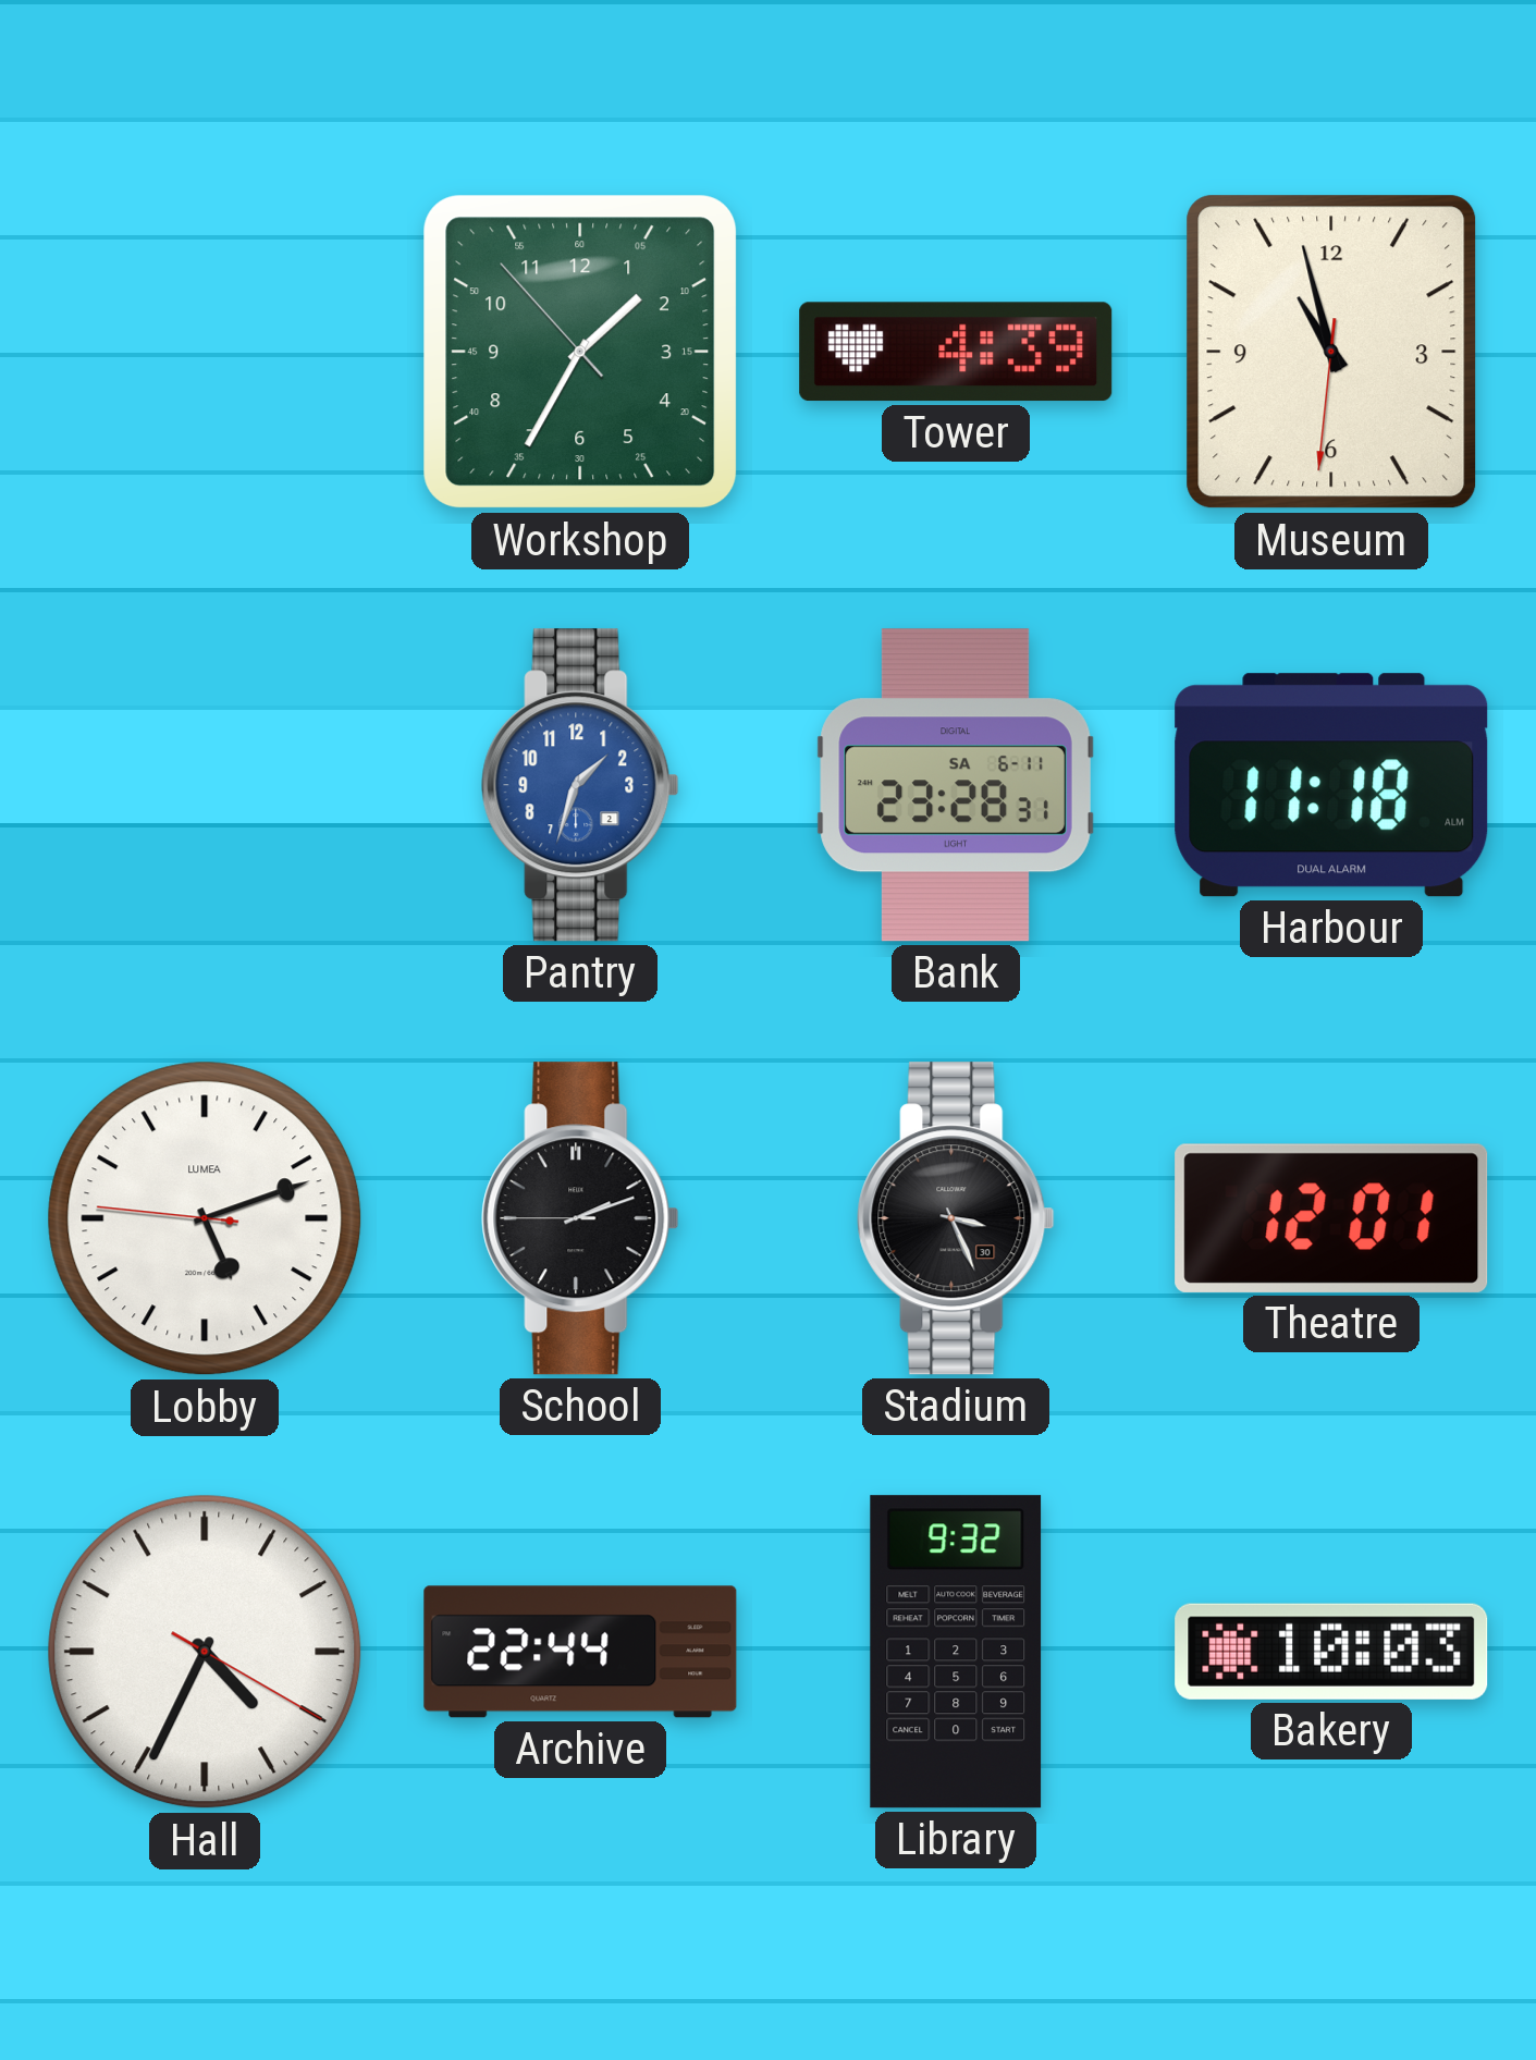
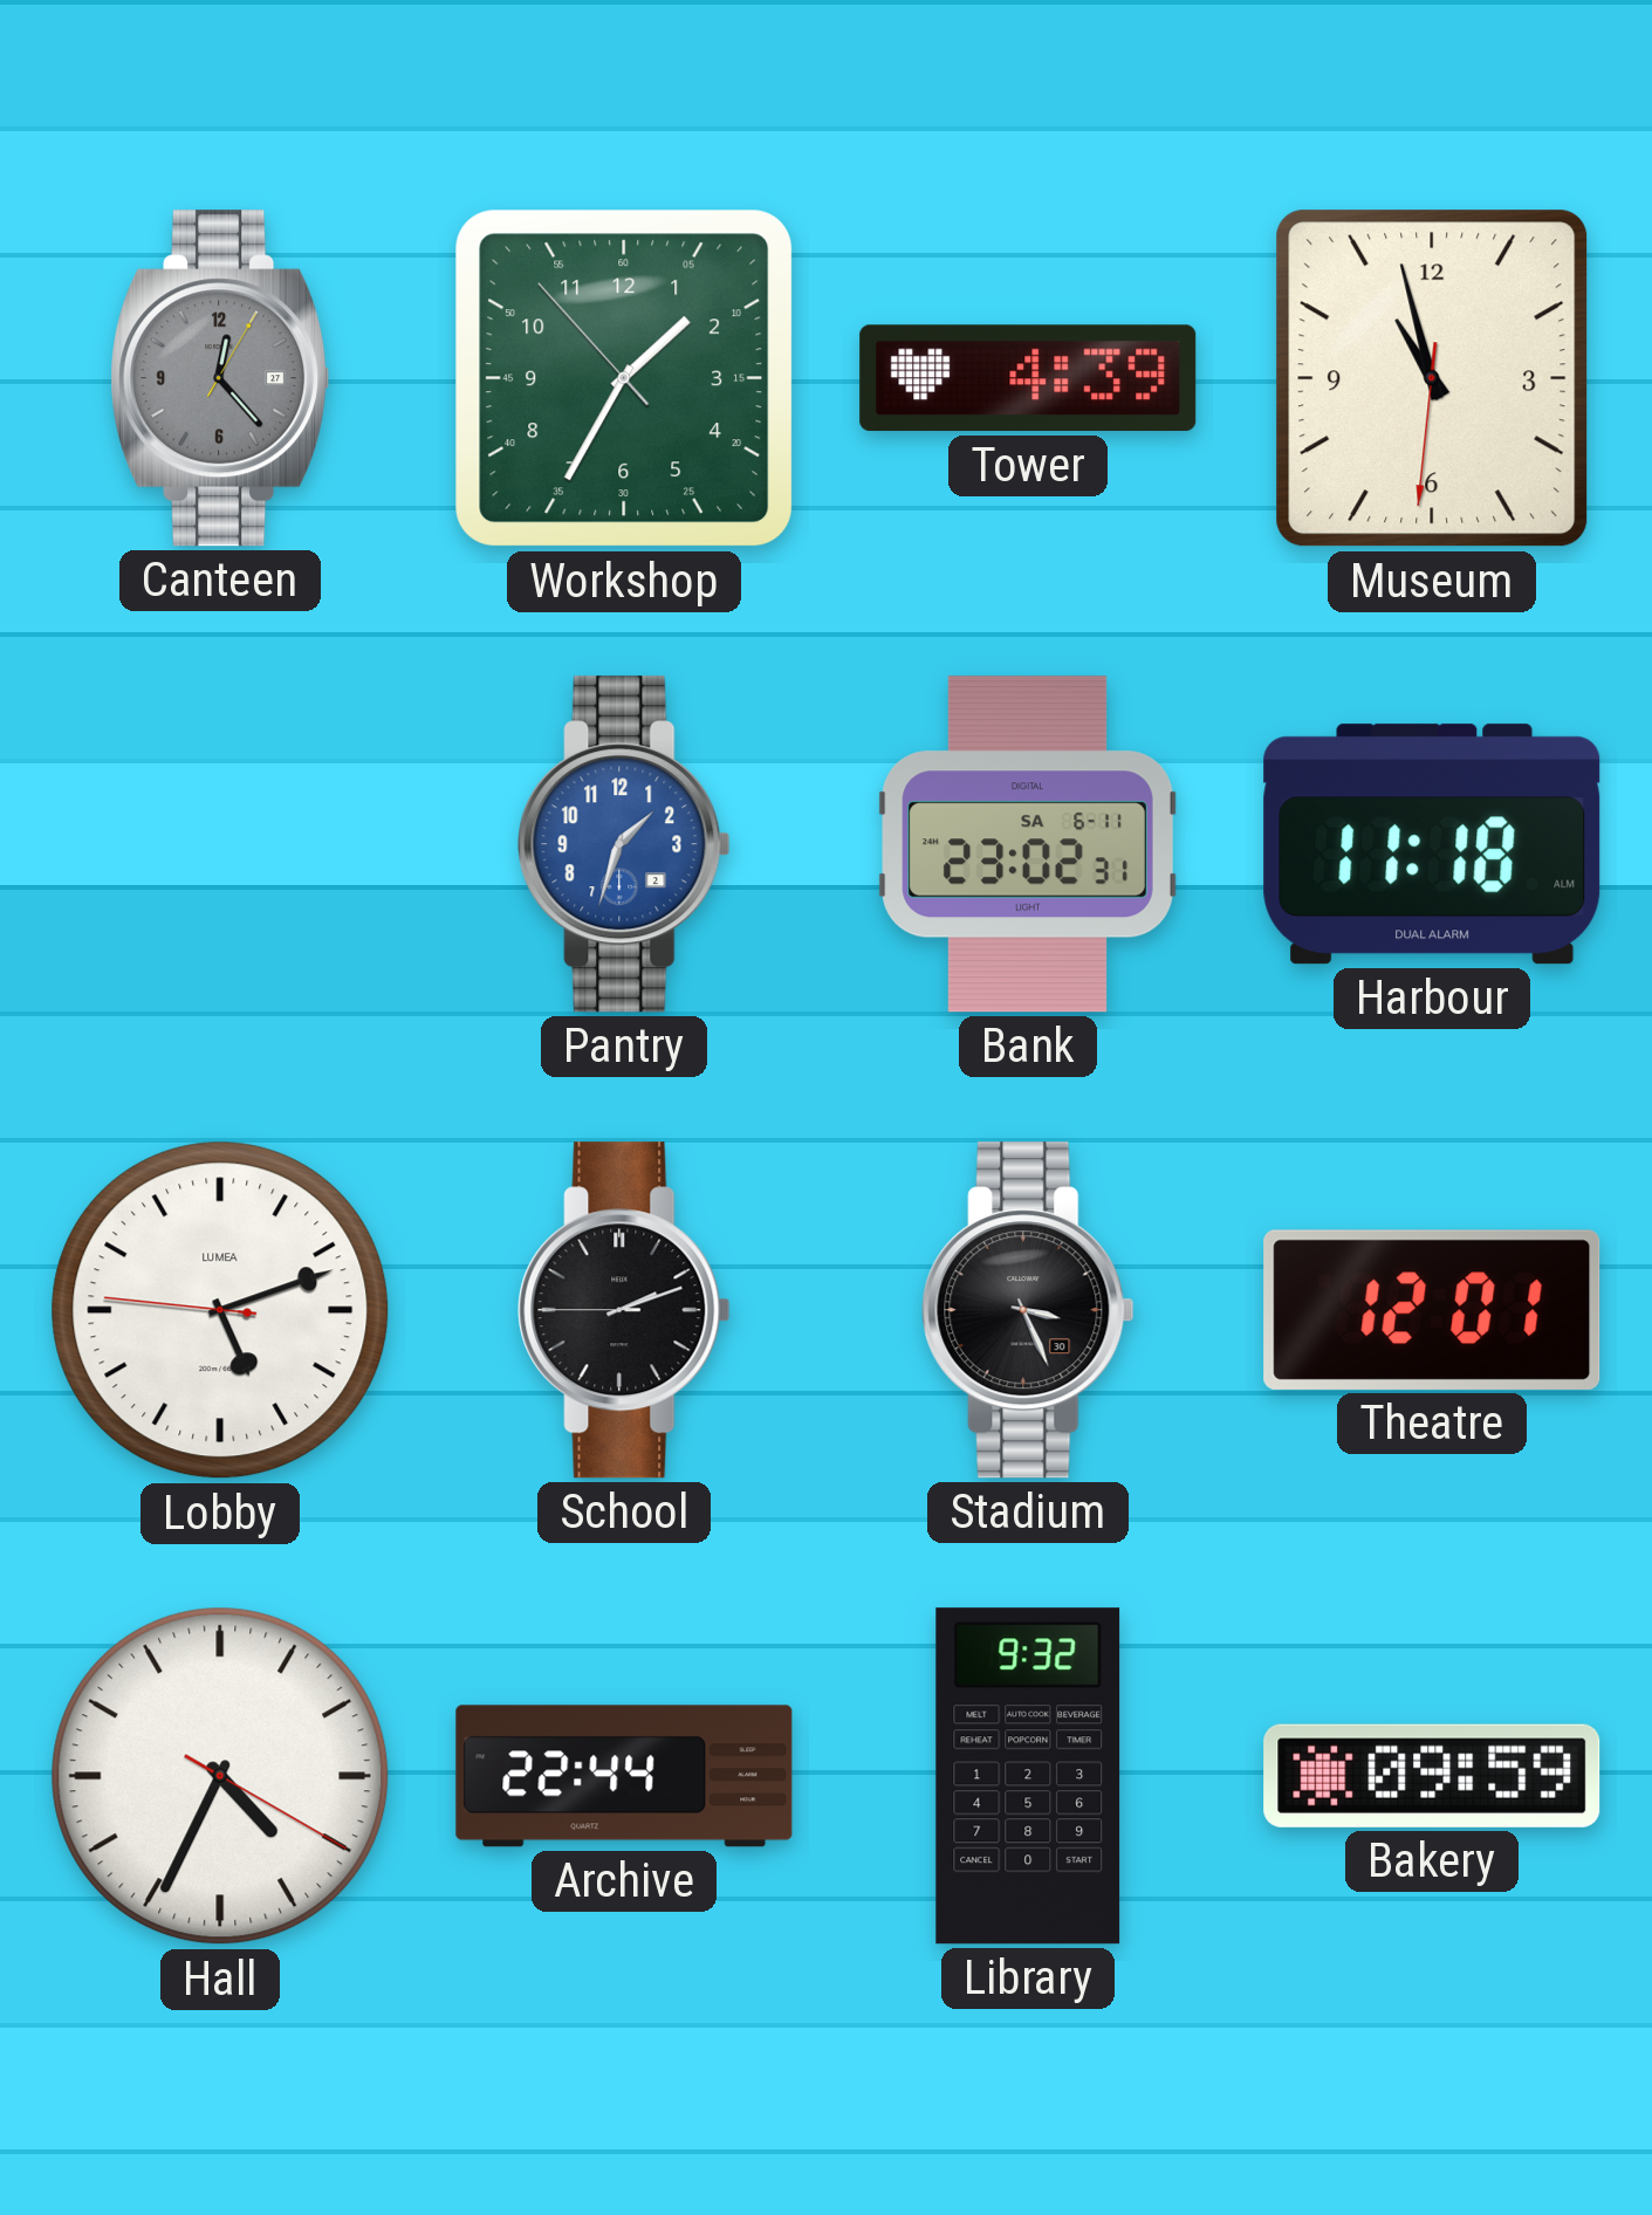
Canteen: none -> 12:23 (220, 378)
Bank: 23:28 -> 23:02 (1028, 844)
Bakery: 10:03 -> 09:59 (1432, 1776)
